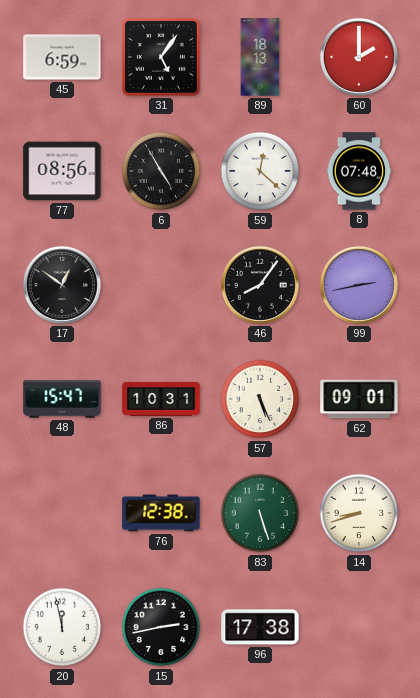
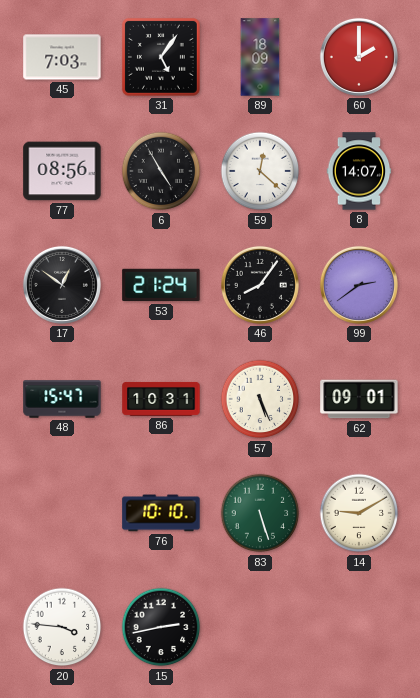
45: 6:59 -> 7:03 (62, 57)
89: 18:13 -> 18:09 (260, 57)
8: 07:48 -> 14:07 (359, 171)
53: none -> 21:24 (161, 285)
99: 2:43 -> 2:39 (359, 285)
76: 12:38 -> 10:10 (161, 513)
14: 8:42 -> 9:10 (359, 513)
20: 11:58 -> 3:46 (62, 627)
96: 17:38 -> none (260, 627)
